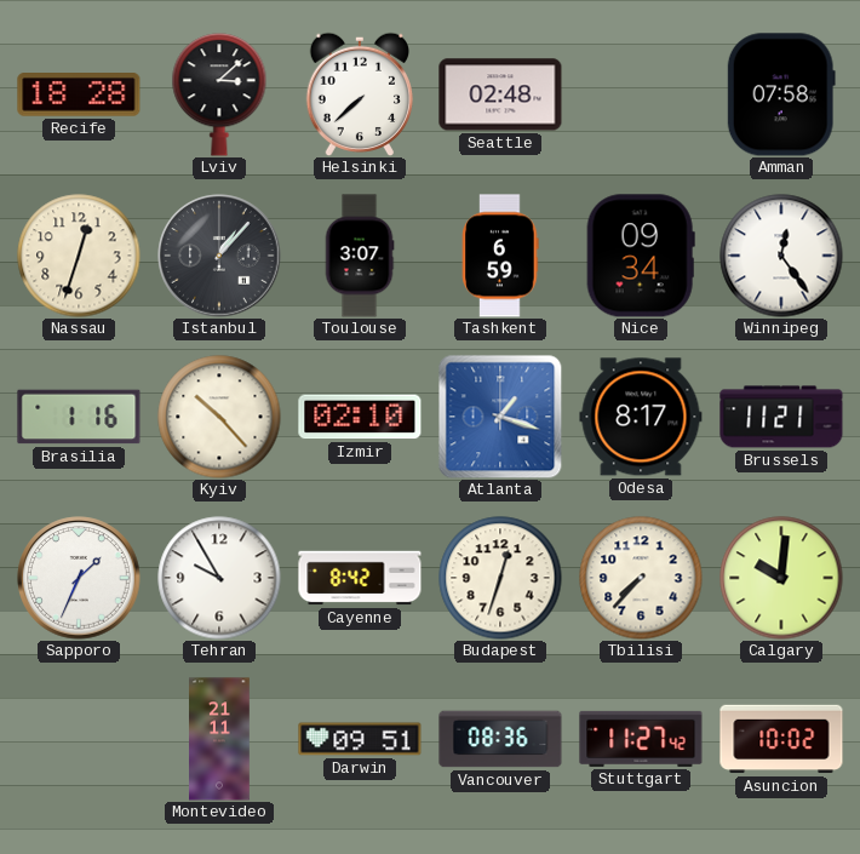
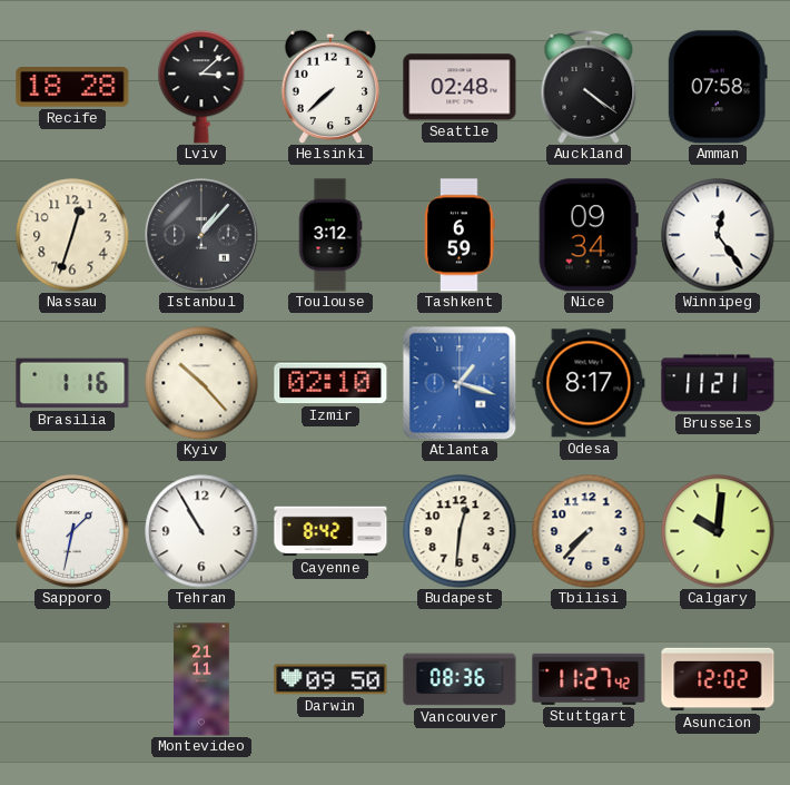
Auckland: none -> 4:21 (589, 87)
Toulouse: 3:07 -> 3:12 (330, 235)
Sapporo: 1:34 -> 1:32 (72, 531)
Tehran: 9:55 -> 10:55 (201, 531)
Budapest: 12:33 -> 12:31 (460, 531)
Darwin: 09:51 -> 09:50 (330, 679)
Asuncion: 10:02 -> 12:02 (718, 679)
